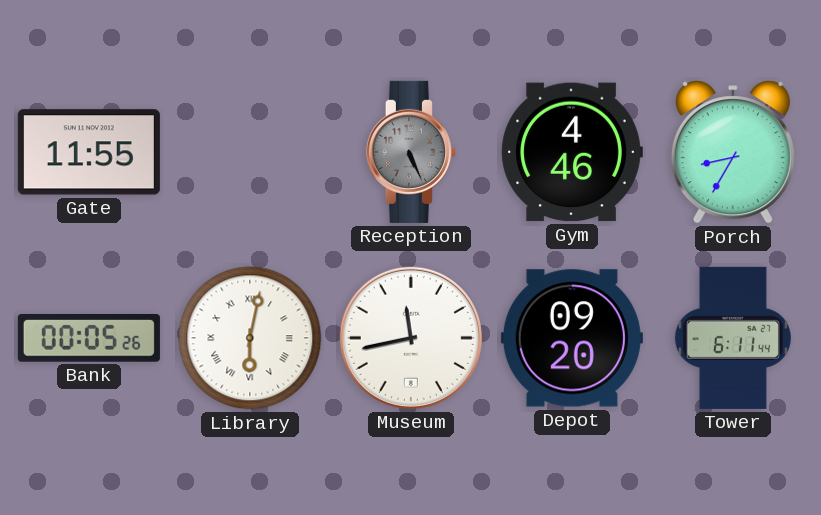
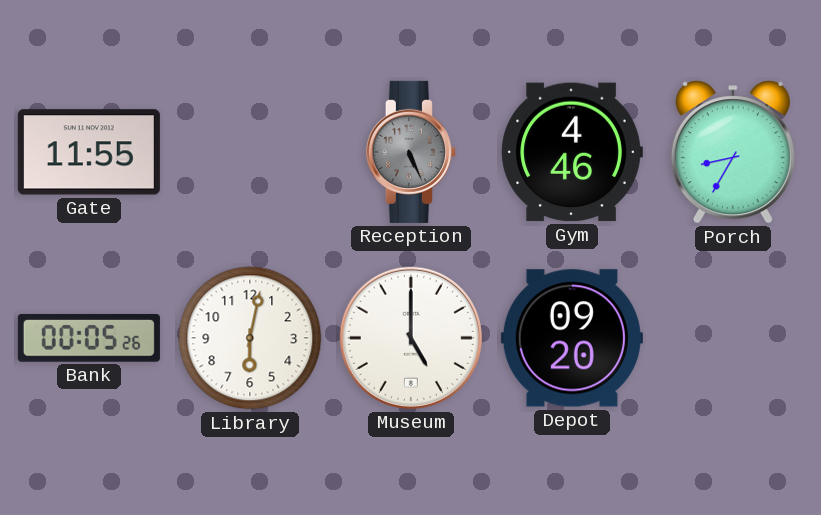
Library numerals: Roman -> Arabic (250, 338)
Museum: 11:43 -> 5:00 (411, 338)
Tower: 6:11 -> none (733, 338)
